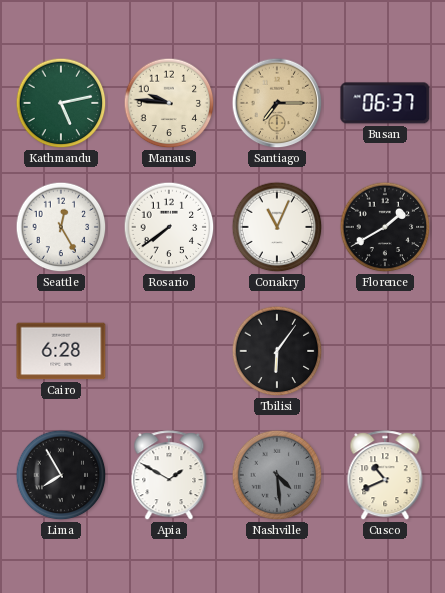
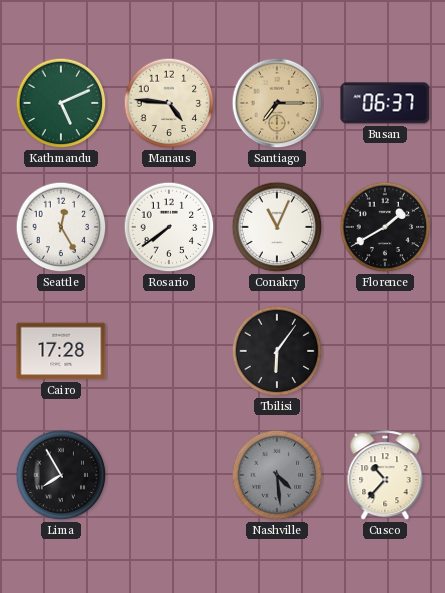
Kathmandu: 5:13 -> 5:11 (61, 103)
Manaus: 9:46 -> 4:46 (169, 103)
Cairo: 6:28 -> 17:28 (61, 351)
Apia: 1:50 -> none (169, 476)
Cusco: 10:41 -> 10:37 (385, 476)
